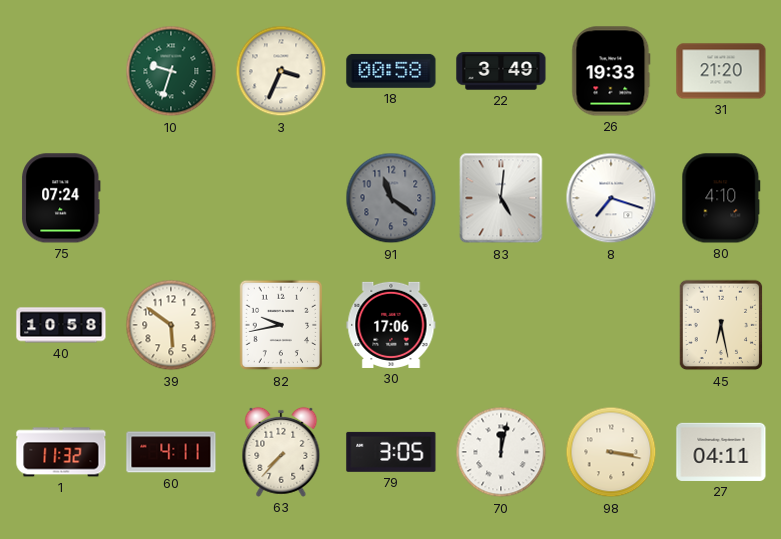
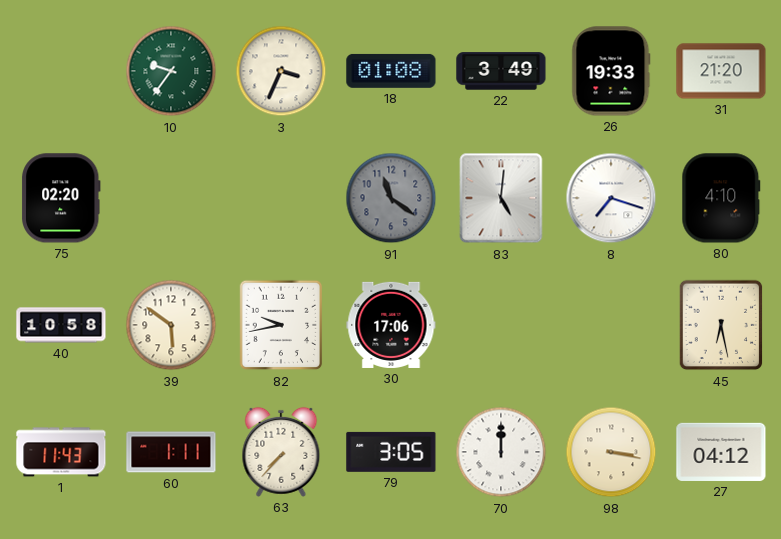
10: 9:33 -> 9:36 (171, 71)
18: 00:58 -> 01:08 (391, 71)
75: 07:24 -> 02:20 (62, 198)
1: 11:32 -> 11:43 (61, 452)
60: 4:11 -> 1:11 (171, 452)
70: 12:02 -> 12:00 (501, 452)
27: 04:11 -> 04:12 (721, 452)
